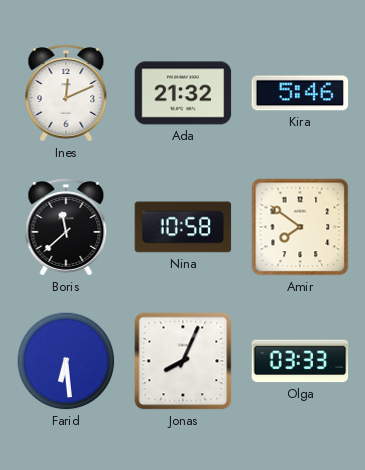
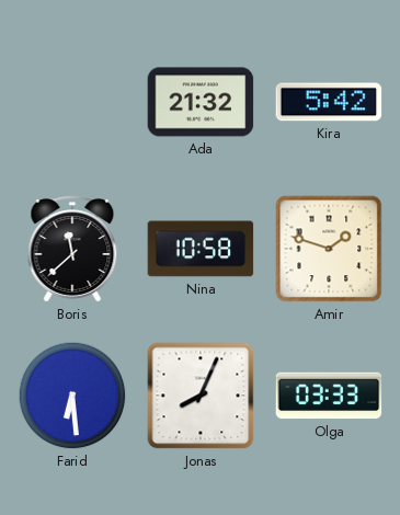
Ines: 12:11 -> none (66, 93)
Kira: 5:46 -> 5:42 (329, 102)
Amir: 7:51 -> 1:48 (329, 249)
